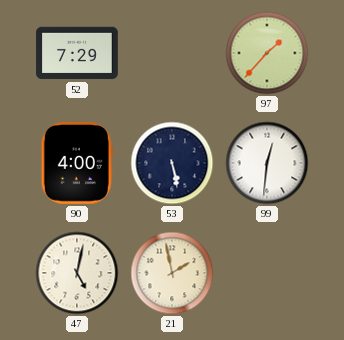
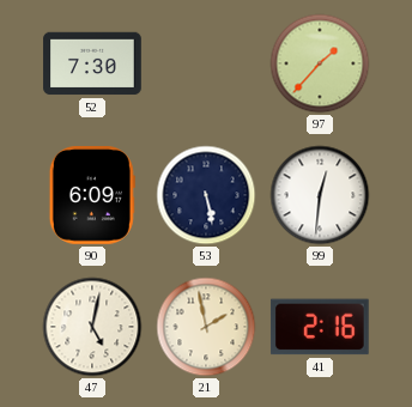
52: 7:29 -> 7:30 (92, 63)
90: 4:00 -> 6:09 (92, 196)
41: none -> 2:16 (320, 327)
